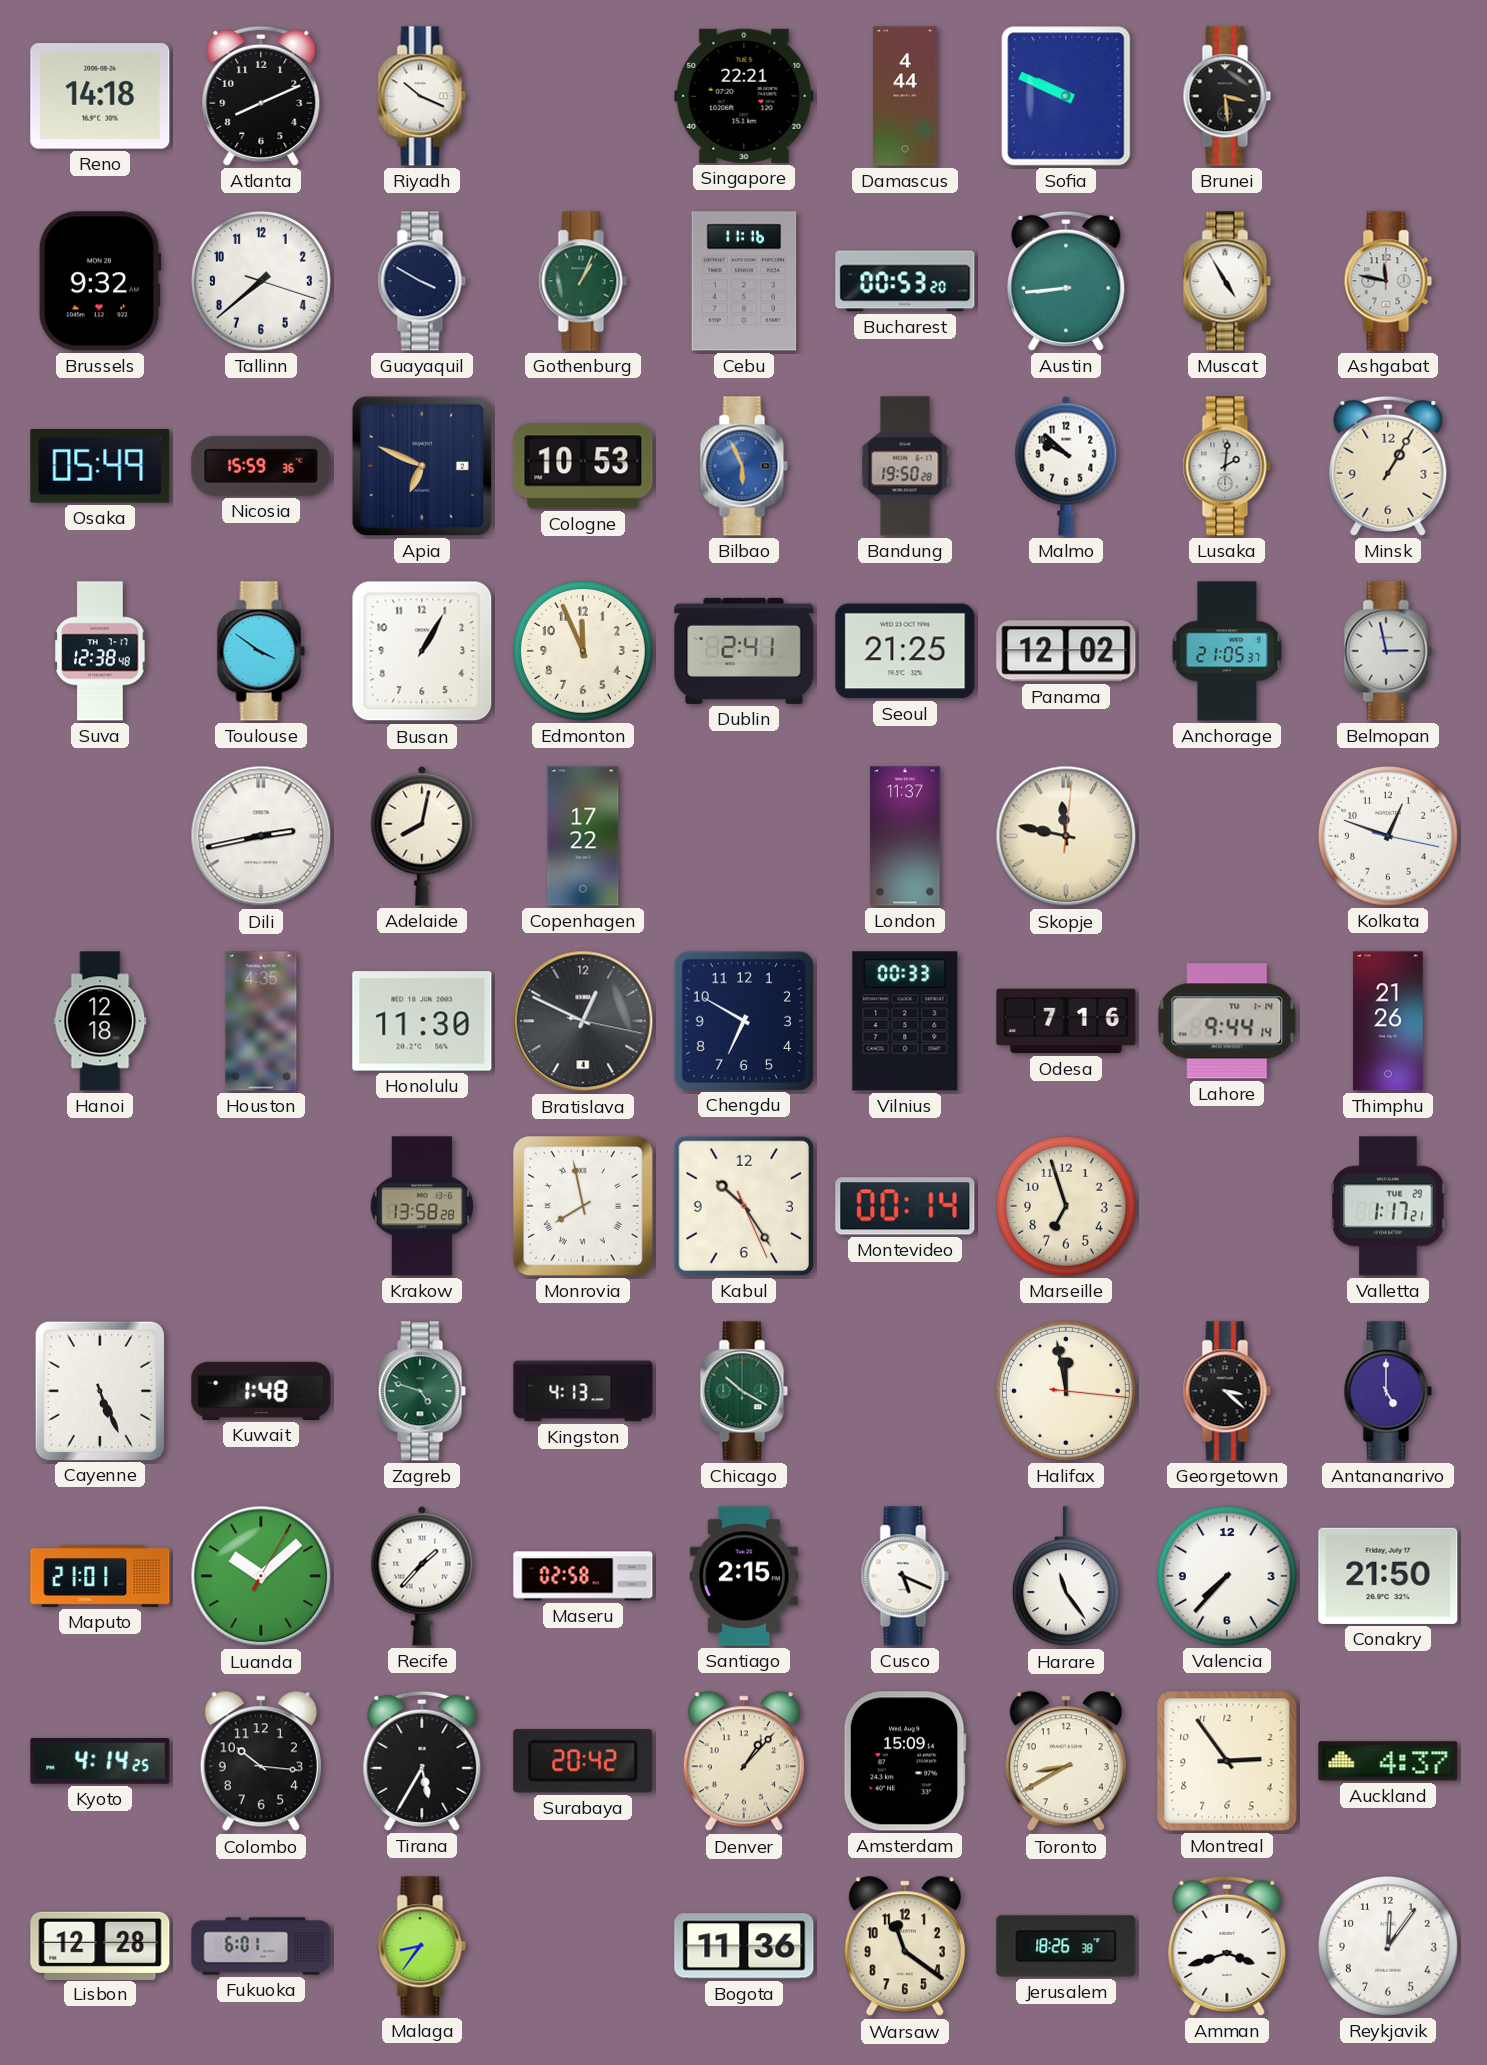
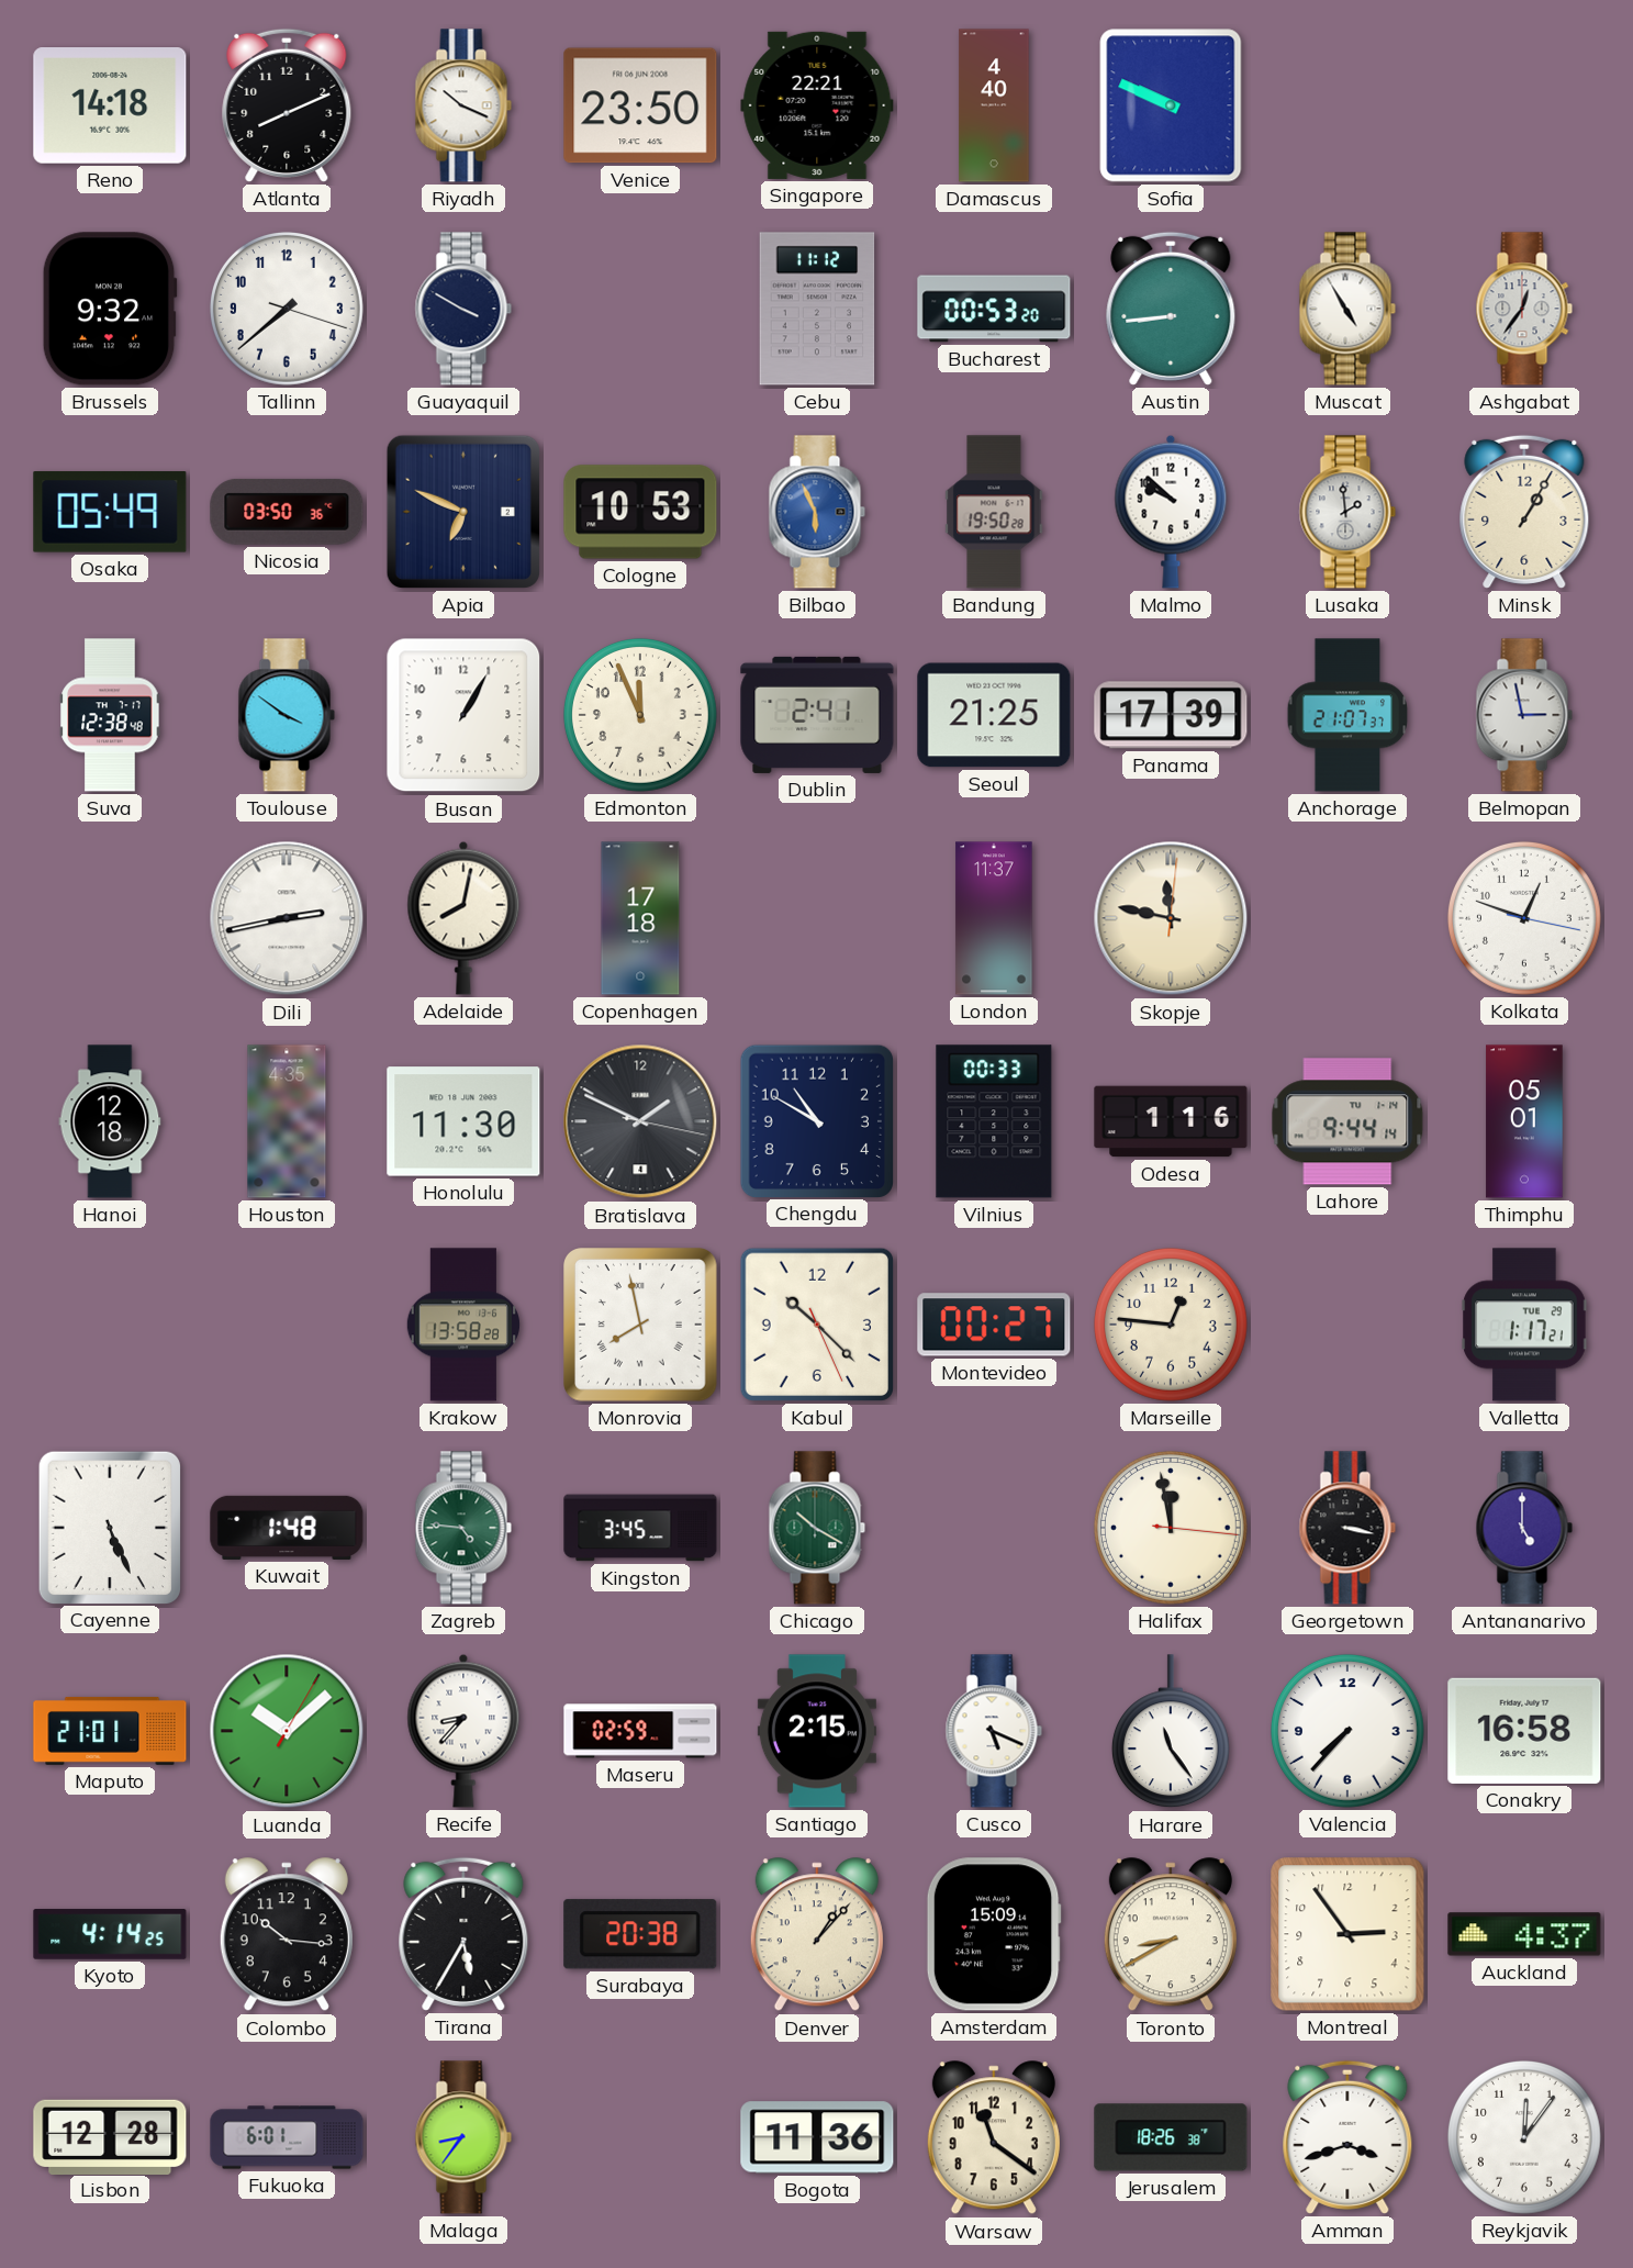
Venice: none -> 23:50 (640, 105)
Damascus: 4:44 -> 4:40 (994, 105)
Brunei: 3:29 -> none (1227, 96)
Gothenburg: 1:04 -> none (583, 281)
Cebu: 11:16 -> 11:12 (817, 309)
Ashgabat: 11:47 -> 12:36 (1524, 309)
Nicosia: 15:59 -> 03:50 (287, 512)
Lusaka: 2:01 -> 1:59 (1347, 512)
Panama: 12:02 -> 17:39 (1171, 715)
Anchorage: 21:05 -> 21:07 (1347, 715)
Copenhagen: 17:22 -> 17:18 (640, 918)
Bratislava: 12:49 -> 1:49 (640, 1121)
Chengdu: 6:50 -> 10:50 (816, 1120)
Odesa: 7:16 -> 1:16 (1171, 1121)
Thimphu: 21:26 -> 05:01 (1524, 1121)
Kabul: 10:24 -> 10:22 (817, 1325)
Montevideo: 00:14 -> 00:27 (994, 1325)
Marseille: 6:57 -> 12:46 (1171, 1325)
Zagreb: 4:48 -> 4:46 (463, 1528)
Kingston: 4:13 -> 3:45 (640, 1528)
Georgetown: 3:22 -> 3:17 (1347, 1528)
Recife: 1:37 -> 8:37 (463, 1731)
Maseru: 02:58 -> 02:59 (640, 1731)
Conakry: 21:50 -> 16:58 (1524, 1731)
Surabaya: 20:42 -> 20:38 (640, 1934)
